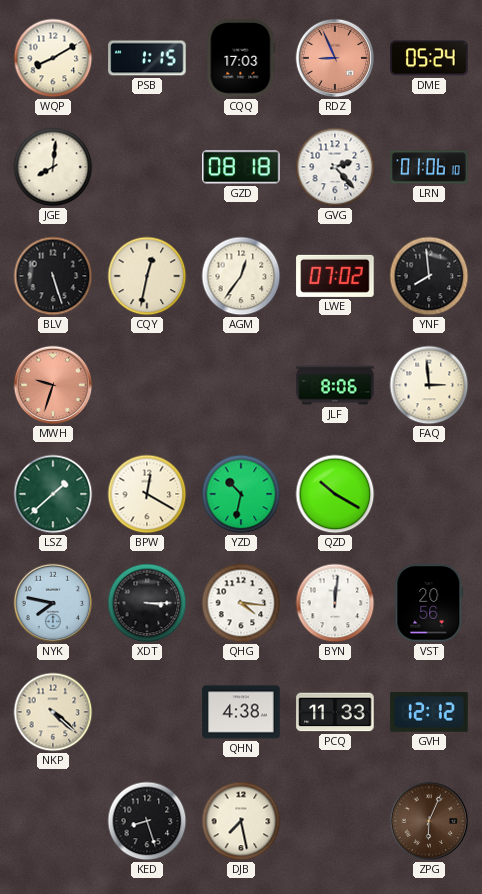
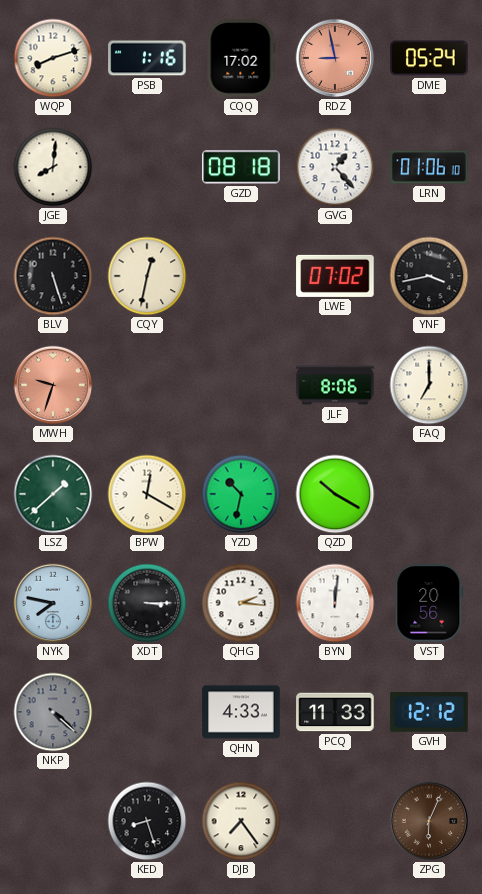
WQP: 8:10 -> 8:12 (53, 58)
PSB: 1:15 -> 1:16 (147, 58)
CQQ: 17:03 -> 17:02 (241, 58)
RDZ: 8:56 -> 8:58 (335, 58)
GVG: 2:23 -> 1:23 (335, 167)
AGM: 12:36 -> none (241, 276)
YNF: 7:59 -> 3:43 (429, 276)
FAQ: 2:59 -> 7:00 (429, 385)
QHG: 4:16 -> 2:16 (241, 603)
NKP dial: cream -> grey (53, 712)
QHN: 4:38 -> 4:33 (241, 712)
DJB: 7:28 -> 7:24 (241, 821)
